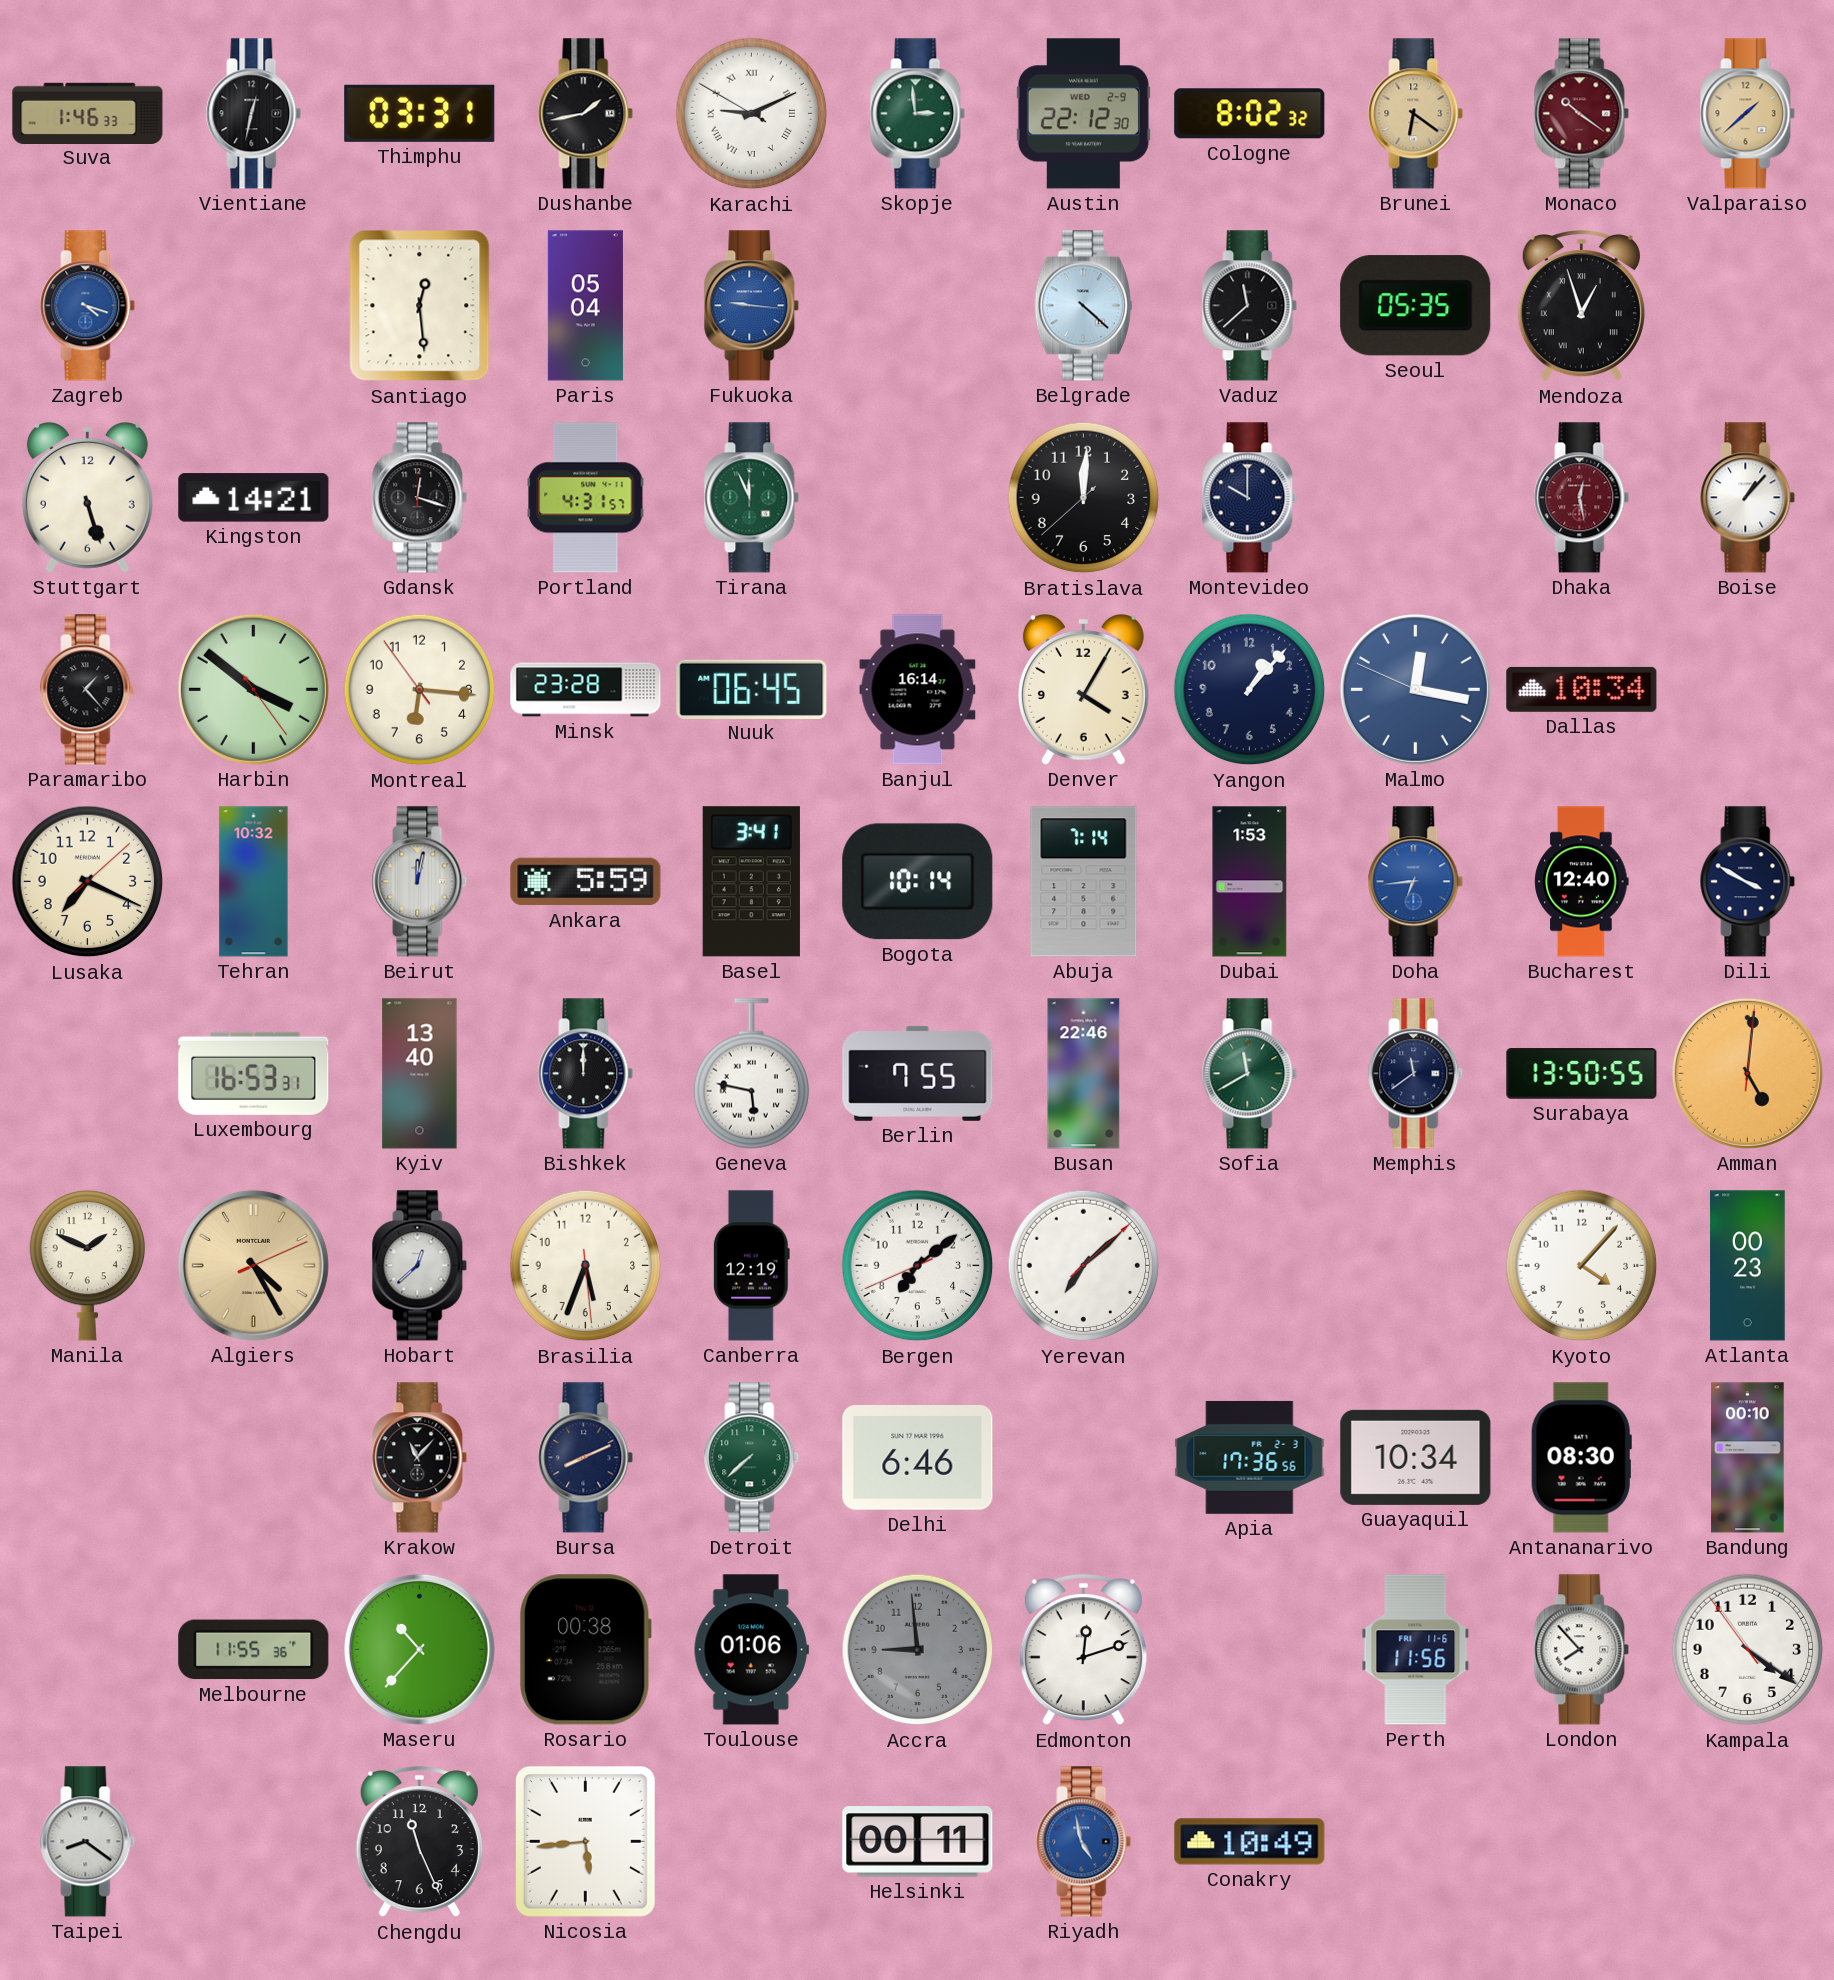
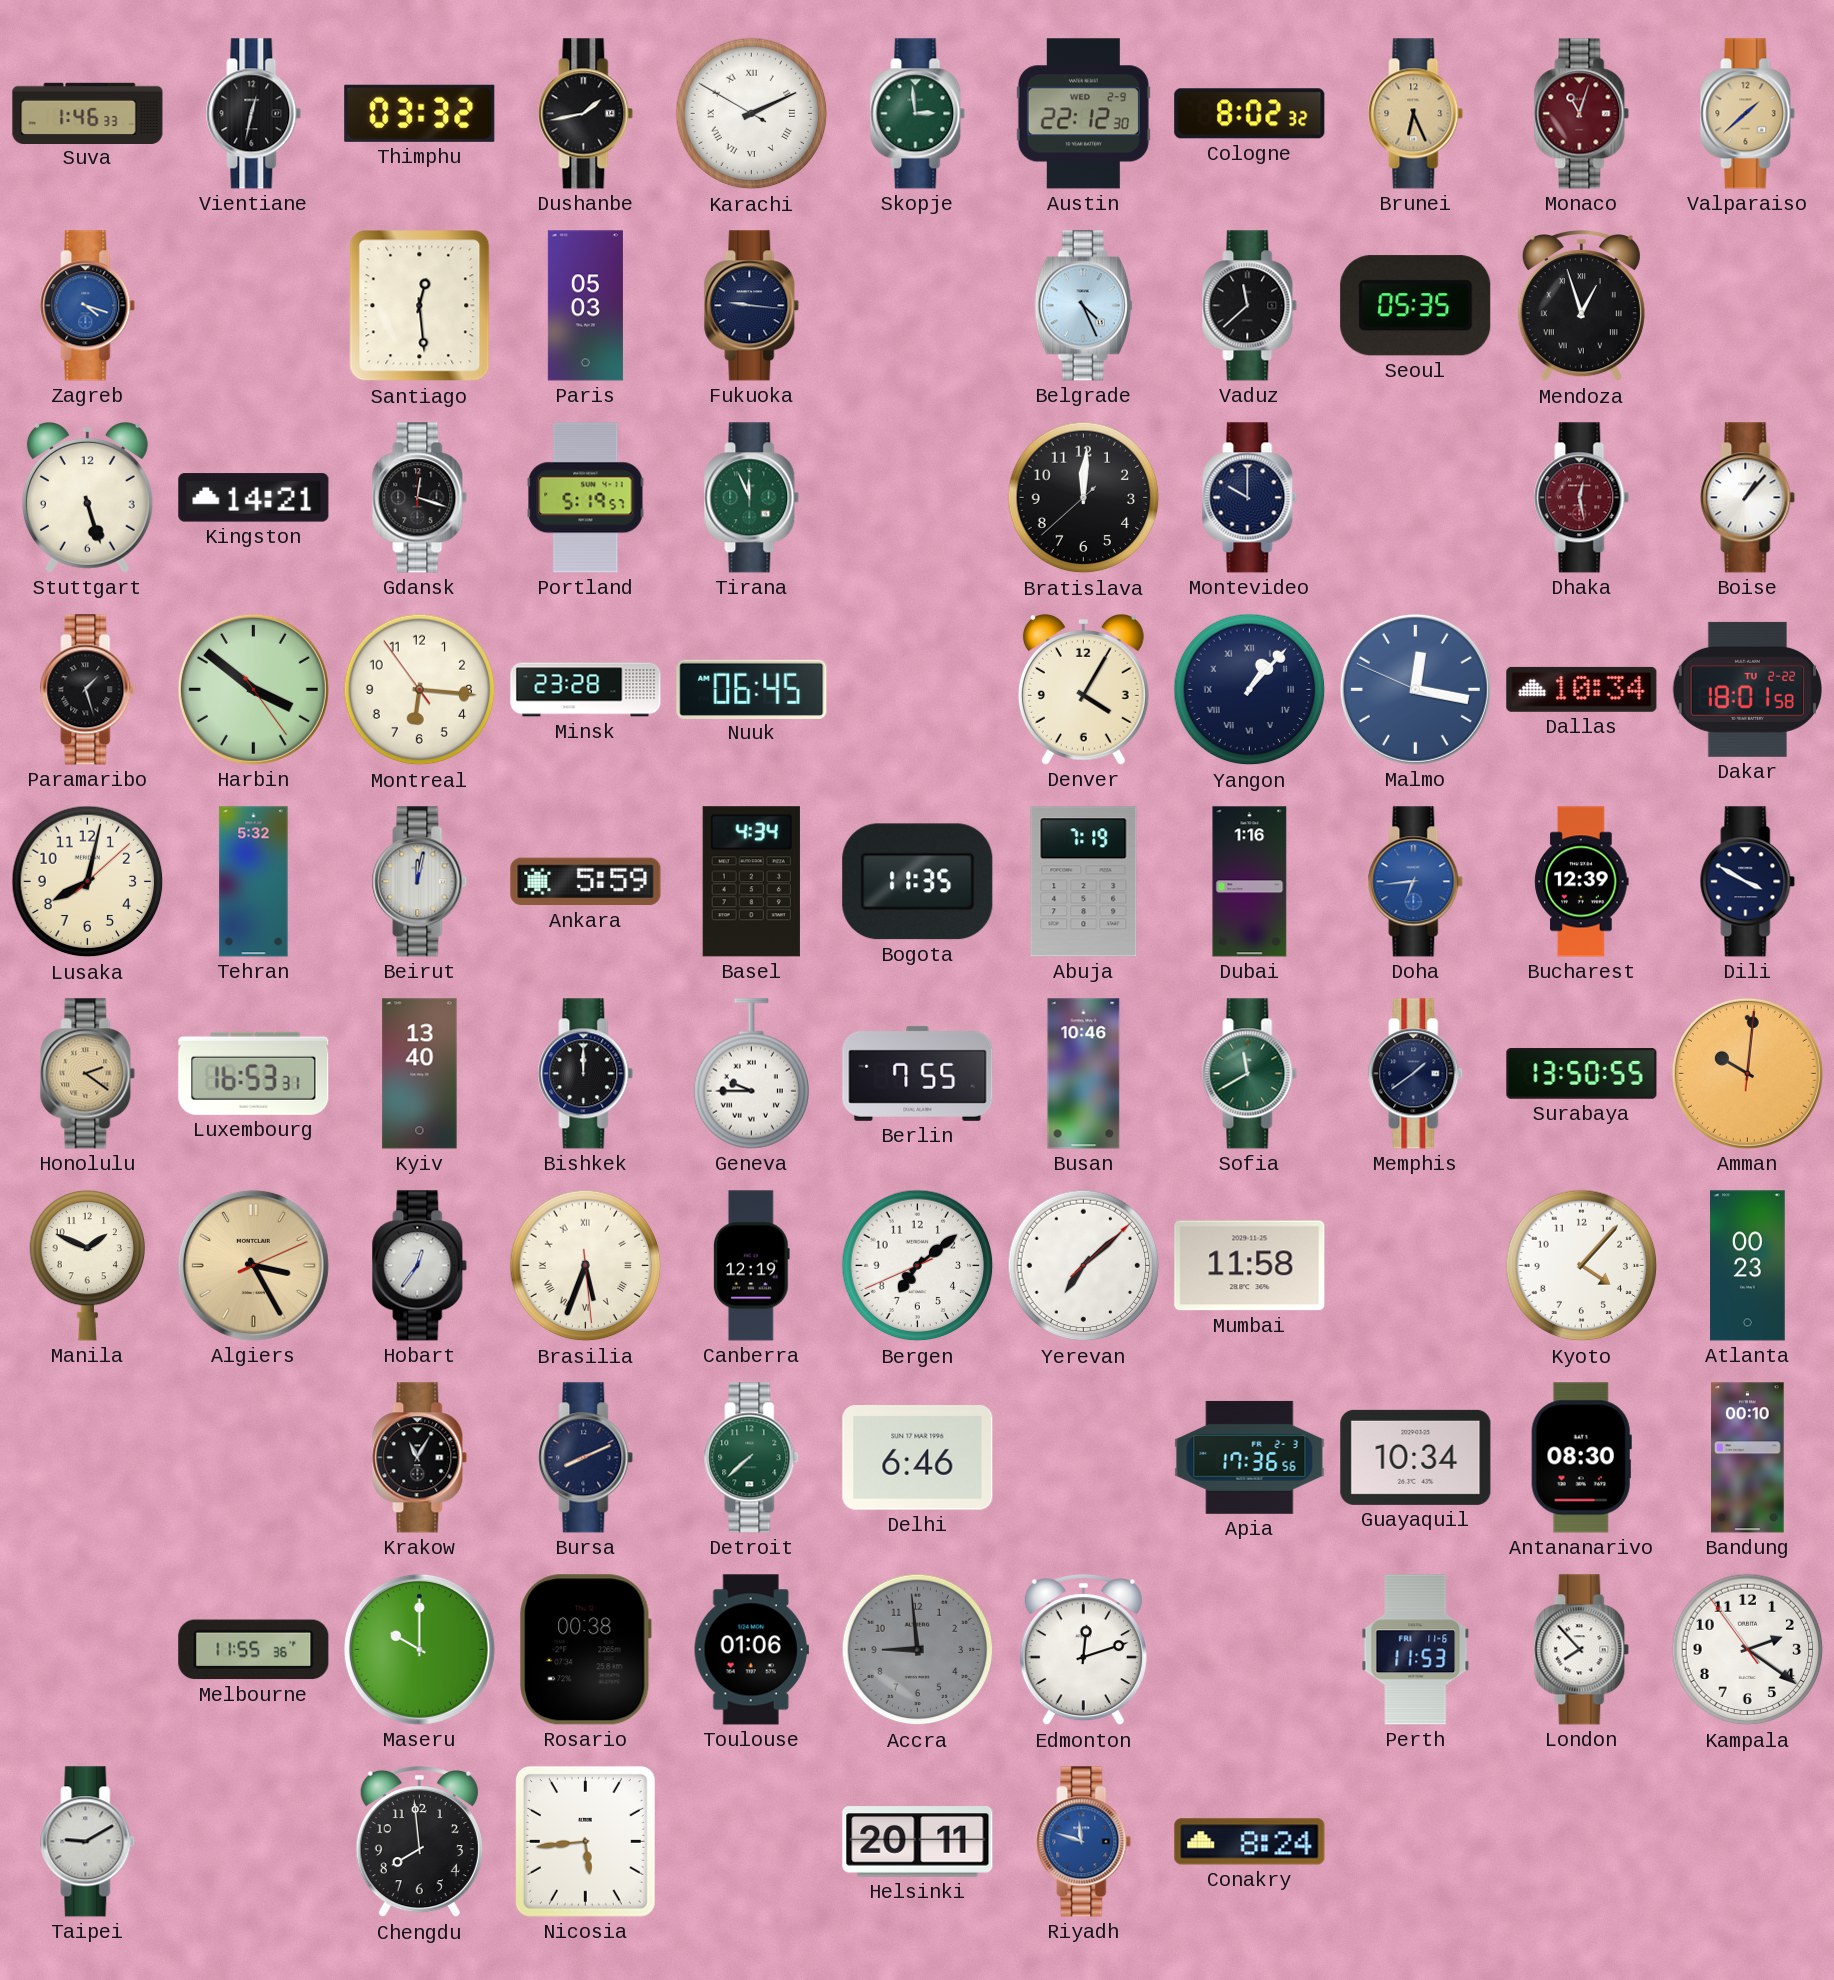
Thimphu: 03:31 -> 03:32 (420, 113)
Karachi: 9:10 -> 2:10 (752, 114)
Brunei: 6:21 -> 6:26 (1416, 114)
Monaco: 10:21 -> 11:03 (1582, 114)
Paris: 05:04 -> 05:03 (585, 306)
Fukuoka dial: blue -> navy (752, 306)
Belgrade: 4:22 -> 4:26 (1083, 306)
Portland: 4:31 -> 5:19 (586, 498)
Paramaribo: 1:23 -> 1:27 (88, 690)
Banjul: 16:14 -> none (918, 690)
Yangon numerals: Arabic -> Roman (1250, 690)
Dakar: none -> 18:01 (1748, 689)
Lusaka: 7:19 -> 8:02 (88, 882)
Tehran: 10:32 -> 5:32 (254, 882)
Basel: 3:41 -> 4:34 (751, 882)
Bogota: 10:14 -> 11:35 (918, 882)
Abuja: 7:14 -> 7:19 (1084, 882)
Dubai: 1:53 -> 1:16 (1250, 882)
Bucharest: 12:40 -> 12:39 (1582, 882)
Honolulu: none -> 2:21 (88, 1074)
Geneva: 5:47 -> 9:45 (751, 1074)
Busan: 22:46 -> 10:46 (1084, 1074)
Memphis: 11:39 -> 1:39 (1416, 1074)
Amman: 5:01 -> 10:01 (1747, 1073)
Algiers: 4:25 -> 3:25 (253, 1265)
Hobart: 12:38 -> 12:36 (420, 1266)
Brasilia numerals: Arabic -> Roman (586, 1266)
Mumbai: none -> 11:58 (1250, 1266)
Krakow: 11:07 -> 11:05 (420, 1458)
Maseru: 10:37 -> 10:00 (419, 1649)
Perth: 11:56 -> 11:53 (1416, 1650)
Kampala: 4:20 -> 2:20 (1748, 1650)
Taipei: 8:21 -> 9:10 (88, 1842)
Chengdu: 11:26 -> 7:59 (419, 1843)
Helsinki: 00:11 -> 20:11 (918, 1842)
Riyadh: 4:58 -> 11:48 (1084, 1842)
Conakry: 10:49 -> 8:24 (1250, 1842)
